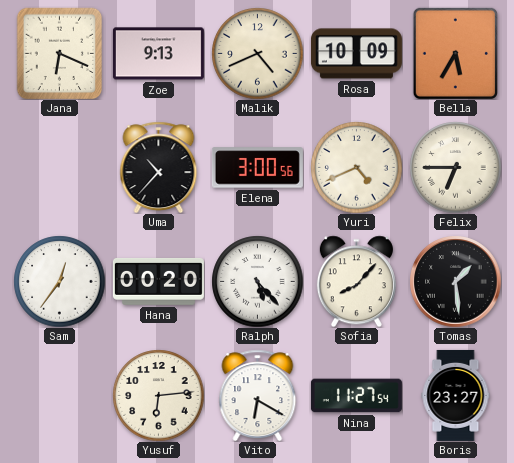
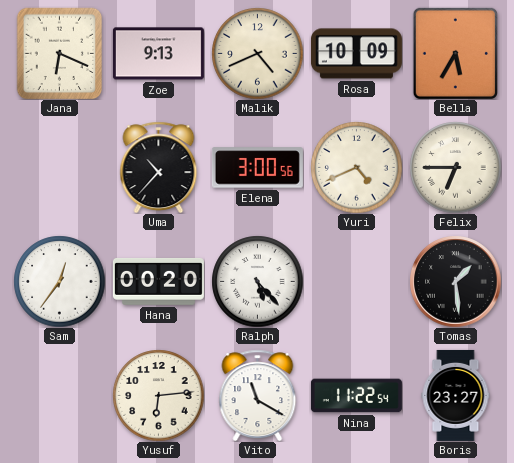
Sofia: 8:07 -> none (356, 281)
Vito: 6:20 -> 11:20 (258, 395)
Nina: 11:27 -> 11:22 (356, 396)
